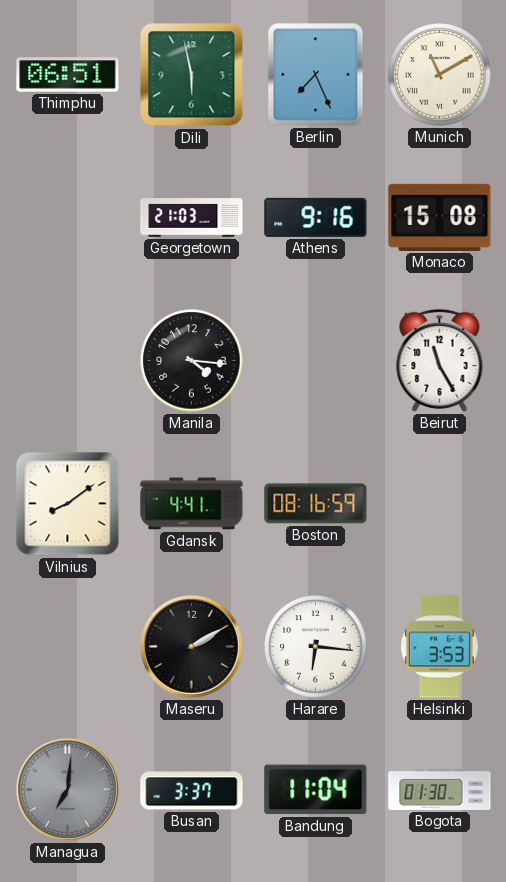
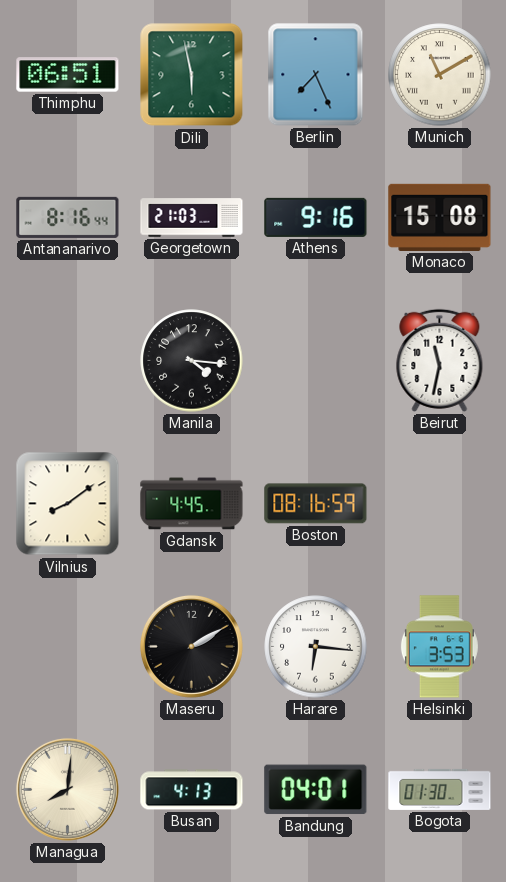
Antananarivo: none -> 8:16 (68, 217)
Beirut: 11:25 -> 11:32 (440, 360)
Gdansk: 4:41 -> 4:45 (192, 504)
Managua: 7:01 -> 8:01 (67, 789)
Managua dial: grey -> cream (67, 789)
Busan: 3:37 -> 4:13 (192, 790)
Bandung: 11:04 -> 04:01 (316, 790)
